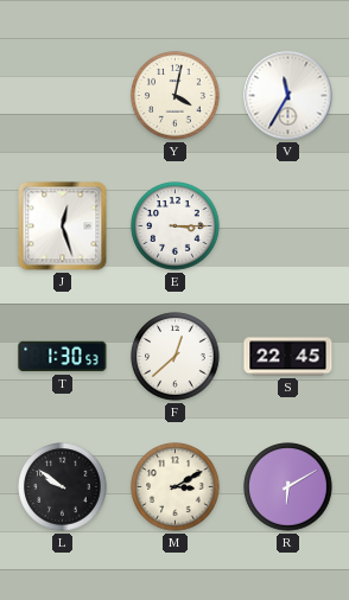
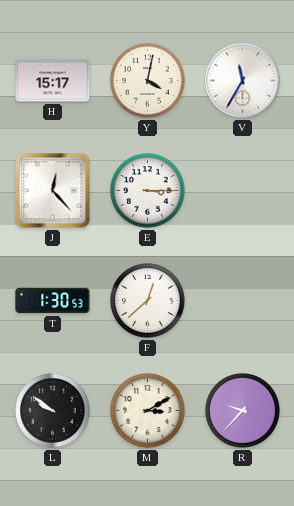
H: none -> 15:17 (53, 81)
J: 12:27 -> 12:23 (53, 191)
S: 22:45 -> none (288, 357)
R: 6:10 -> 9:37 (243, 411)
